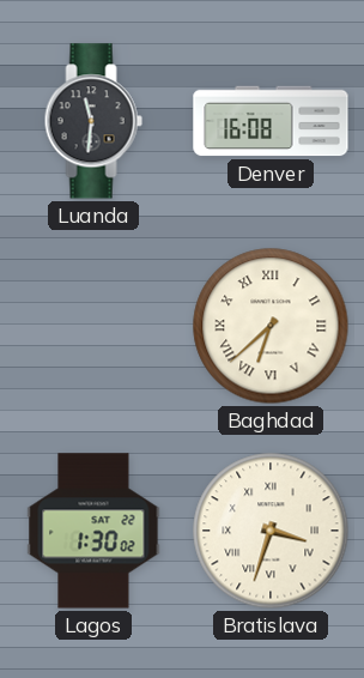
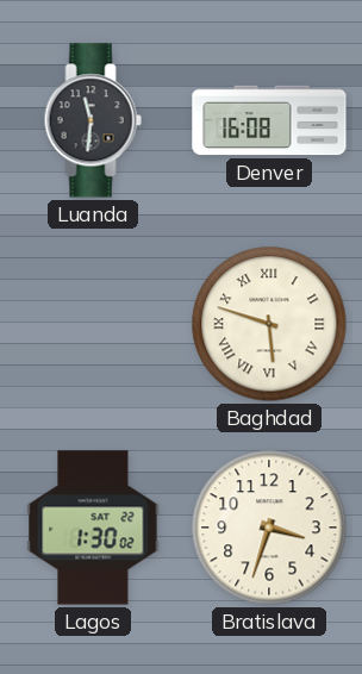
Baghdad: 6:38 -> 5:48 (269, 324)
Bratislava numerals: Roman -> Arabic (269, 528)
